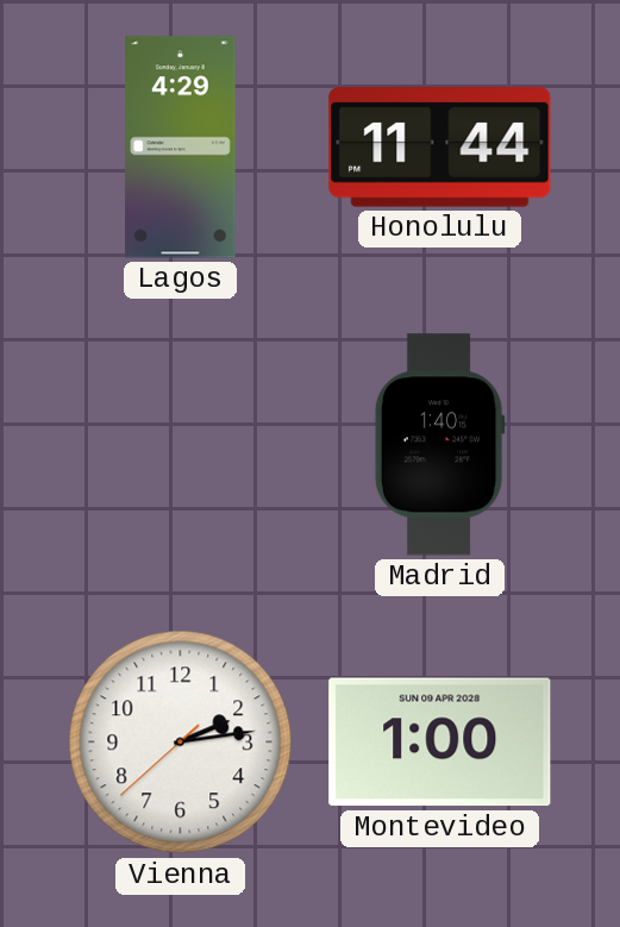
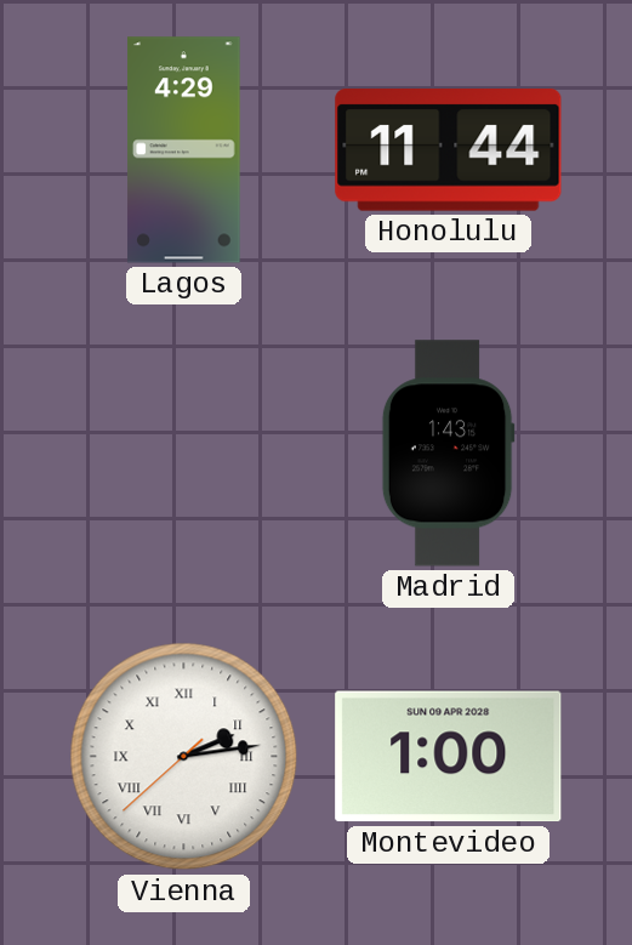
Madrid: 1:40 -> 1:43 (448, 454)
Vienna numerals: Arabic -> Roman (184, 757)
